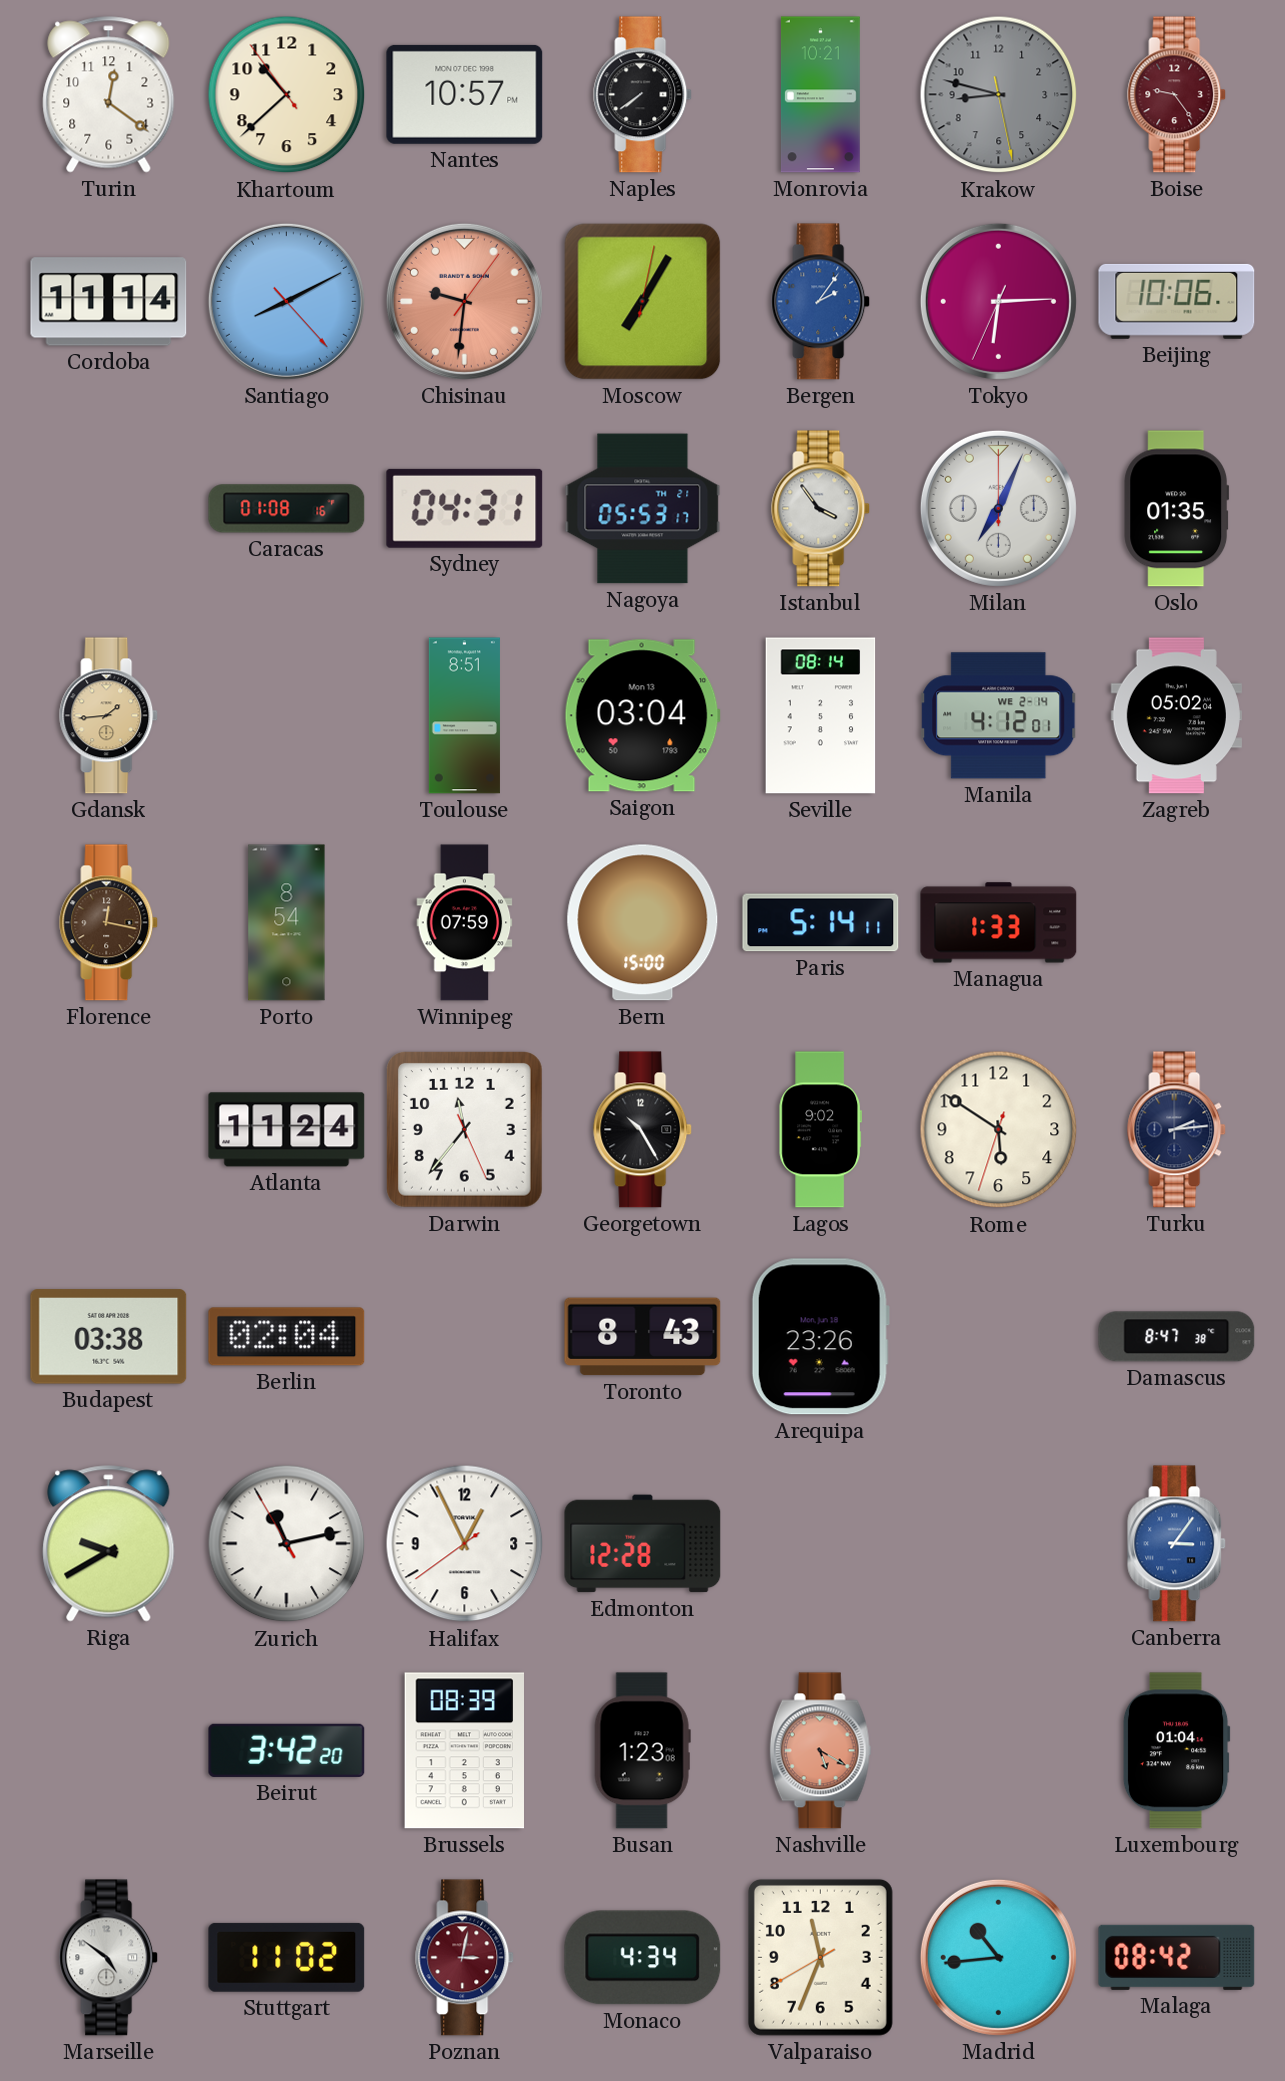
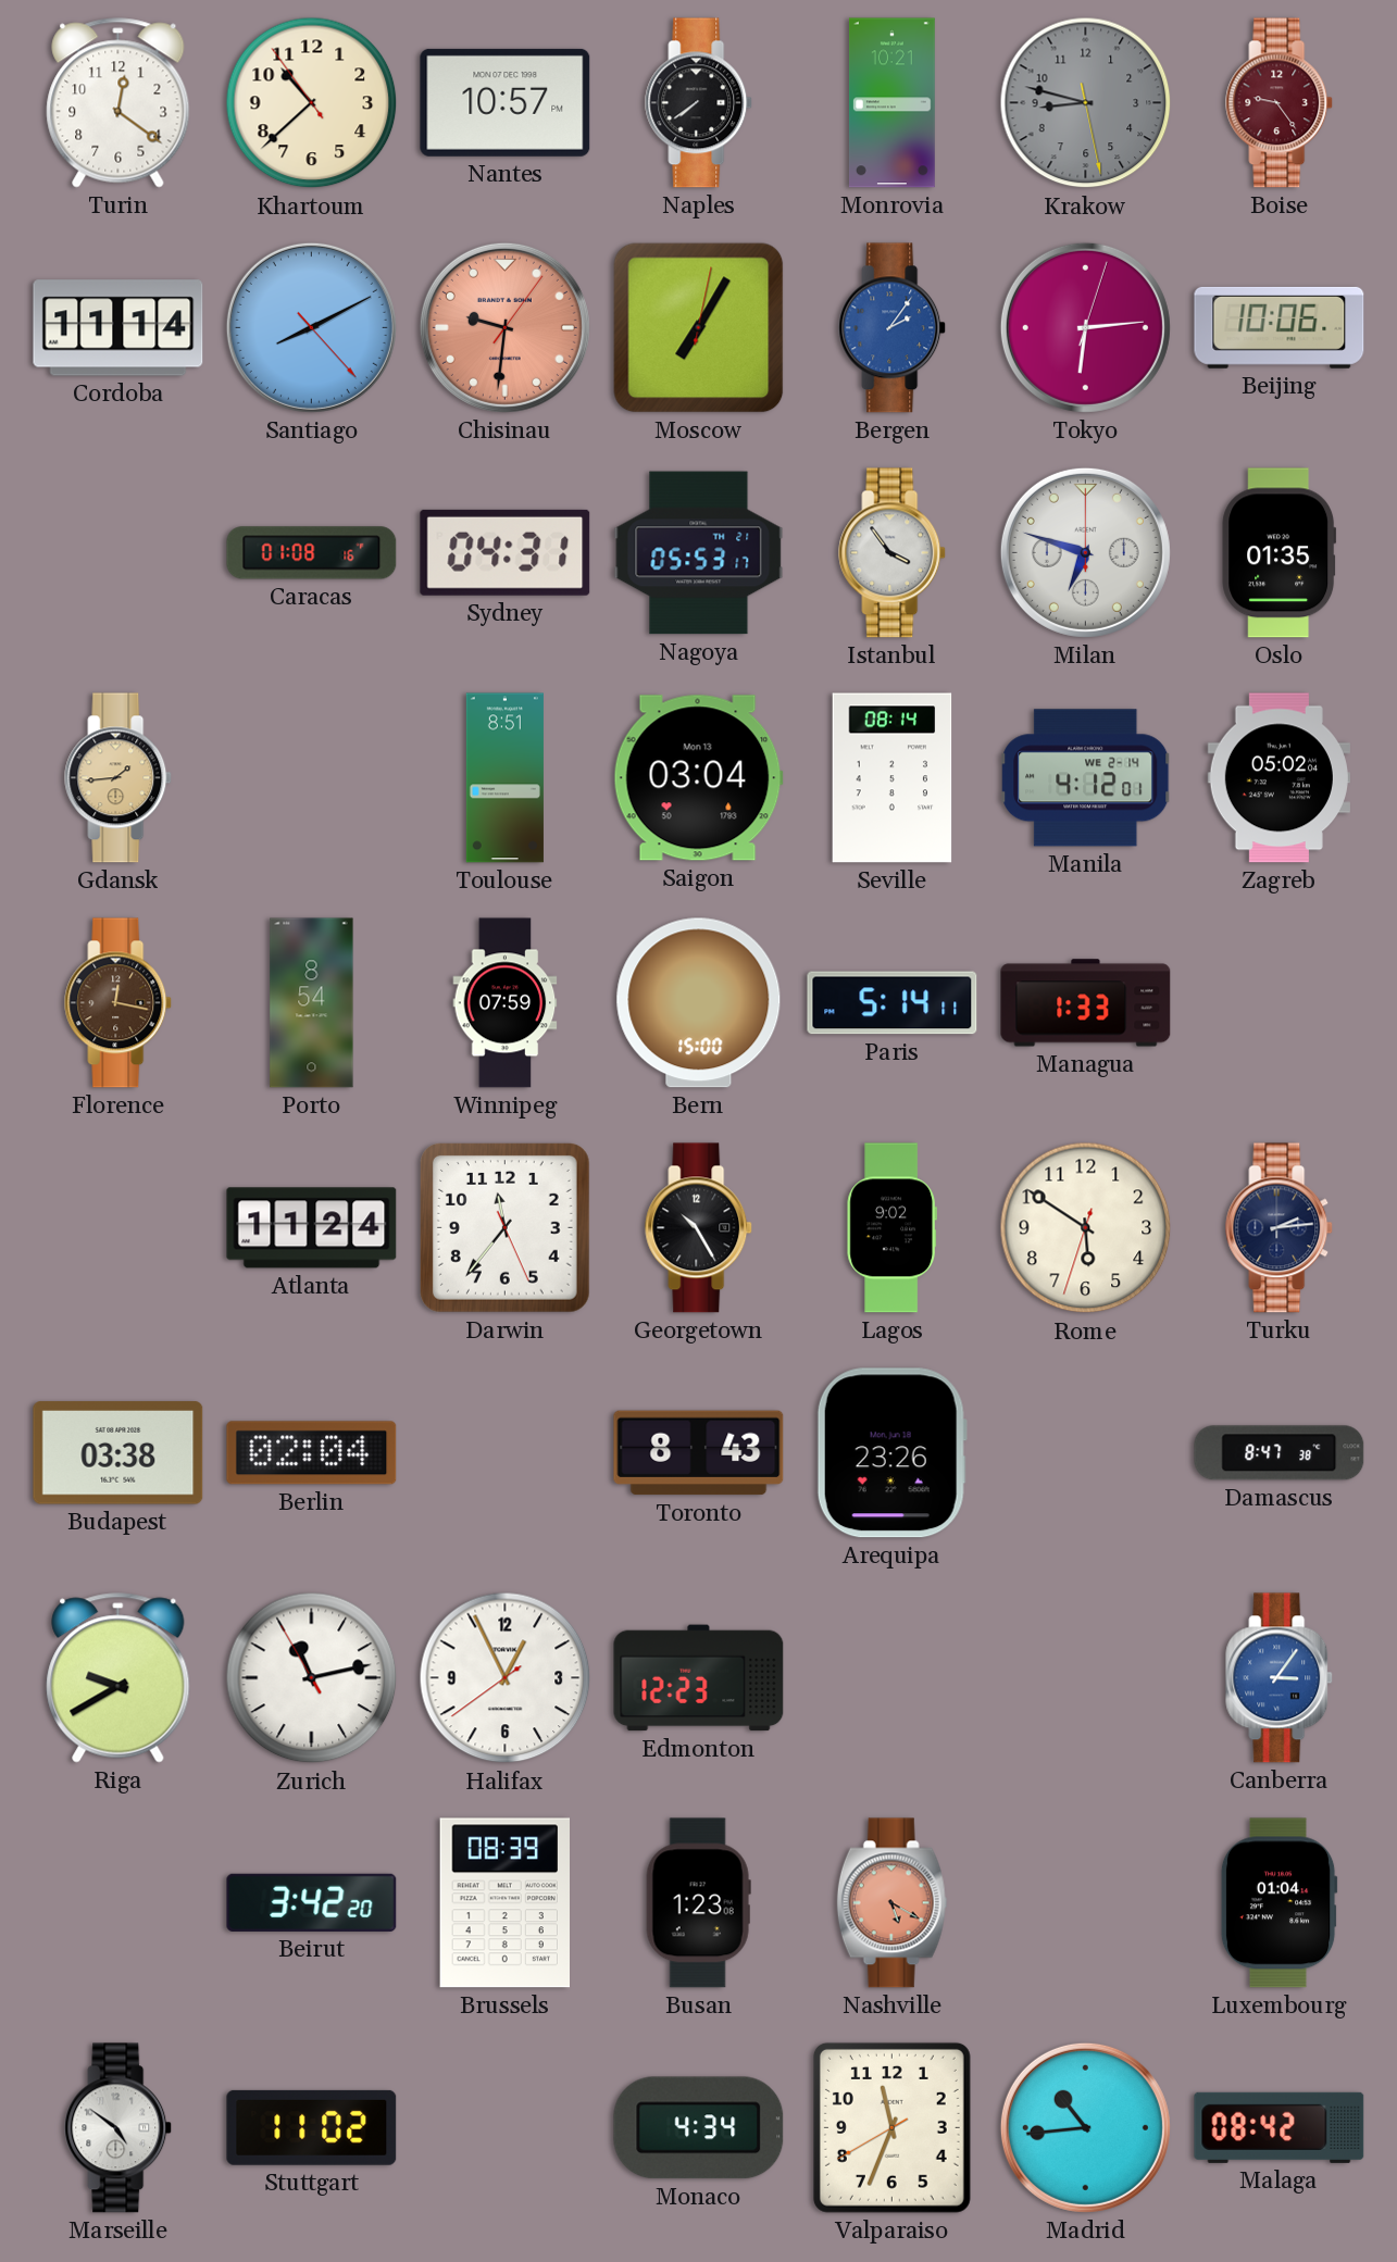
Tokyo: 6:14:34 -> 6:14:03 (1085, 327)
Milan: 7:04 -> 6:48 (1085, 552)
Edmonton: 12:28 -> 12:23 (699, 1678)
Poznan: 3:02 -> none (465, 1958)
